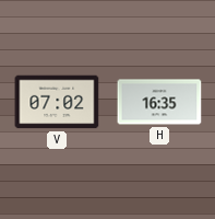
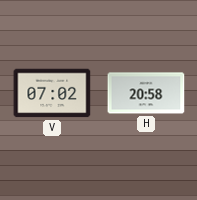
H: 16:35 -> 20:58 (146, 93)
